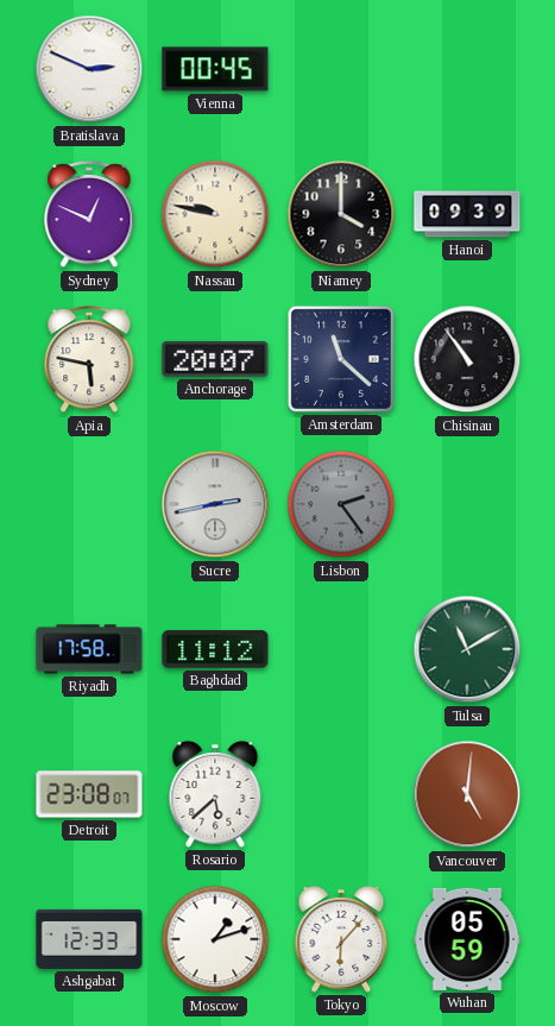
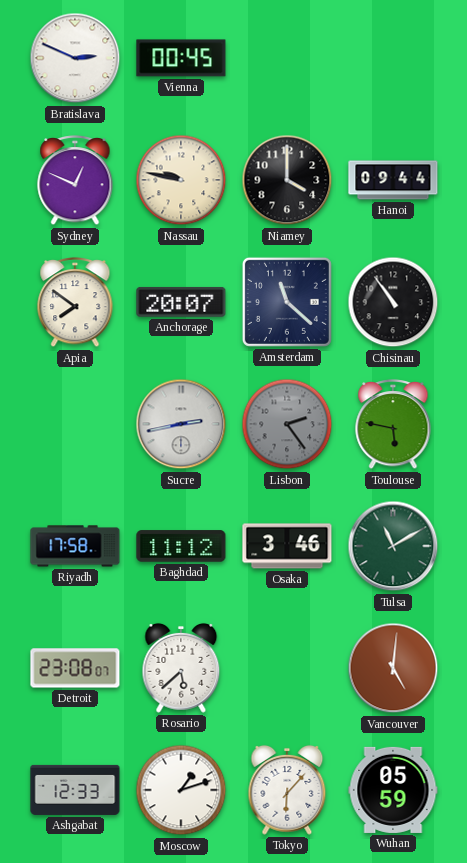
Hanoi: 09:39 -> 09:44 (393, 180)
Apia: 5:47 -> 7:51 (75, 303)
Toulouse: none -> 5:47 (393, 425)
Osaka: none -> 3:46 (287, 546)
